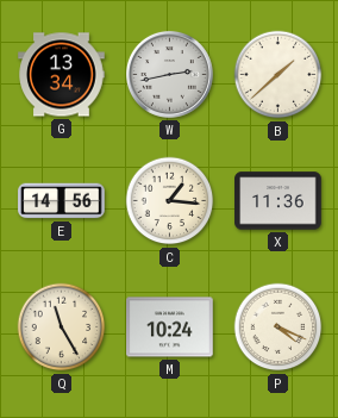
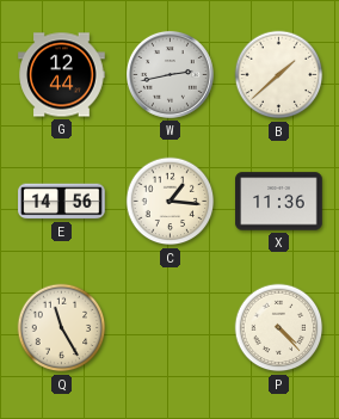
G: 13:34 -> 12:44 (62, 75)
M: 10:24 -> none (170, 327)
P: 4:19 -> 4:23 (279, 328)
